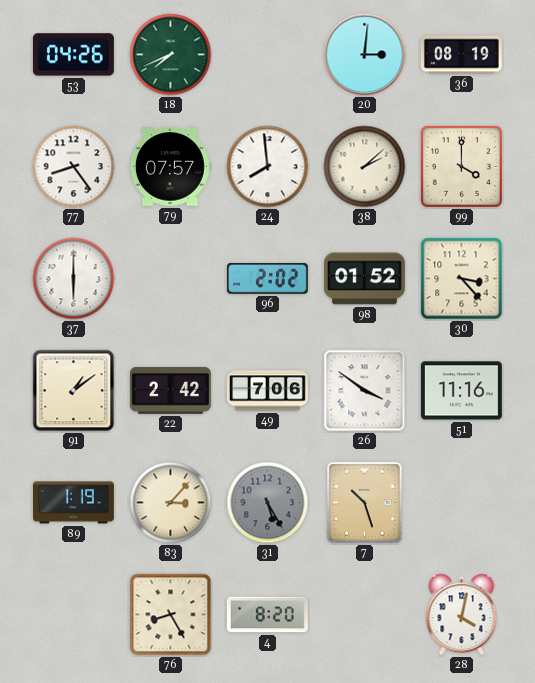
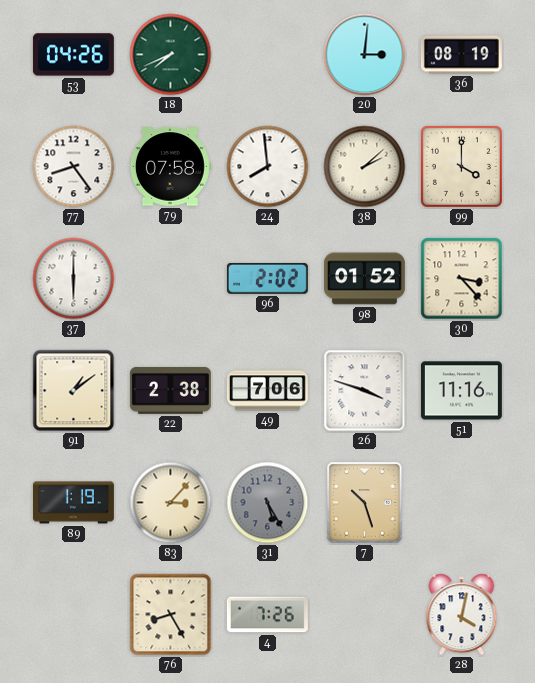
79: 07:57 -> 07:58 (170, 167)
22: 2:42 -> 2:38 (170, 390)
26: 3:51 -> 3:48 (365, 391)
4: 8:20 -> 7:26 (267, 615)
